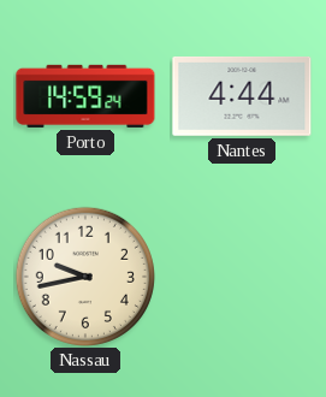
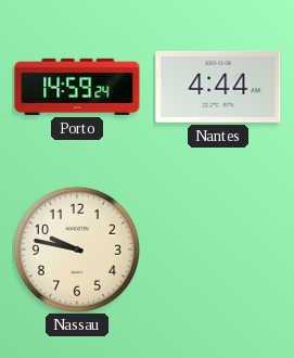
Nassau: 9:43 -> 9:47 (77, 250)
